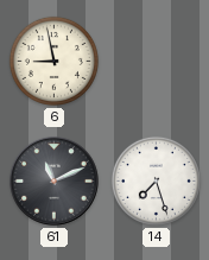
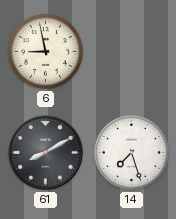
61: 11:11 -> 8:10 (46, 153)
